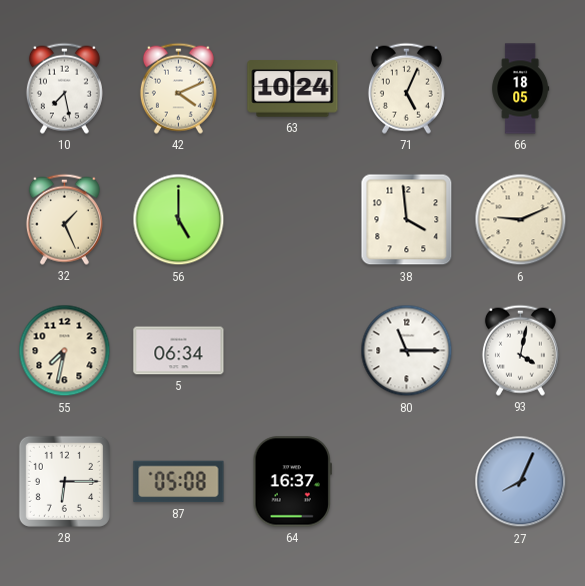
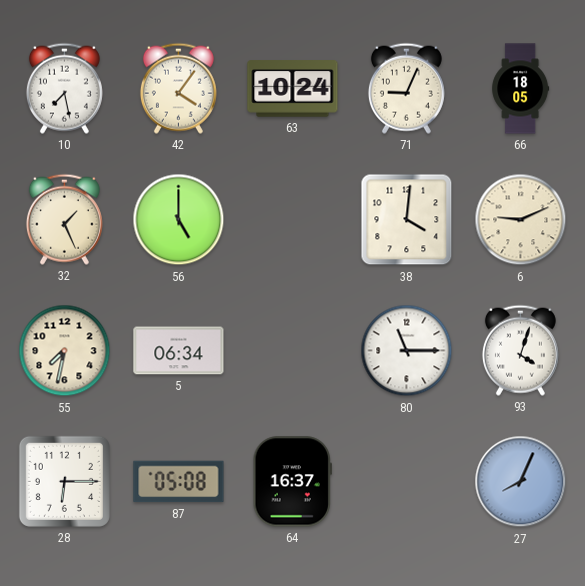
42: 4:11 -> 4:06 (178, 88)
71: 5:04 -> 9:04 (406, 88)
38: 3:59 -> 4:01 (407, 220)
93: 4:02 -> 4:03 (520, 350)
